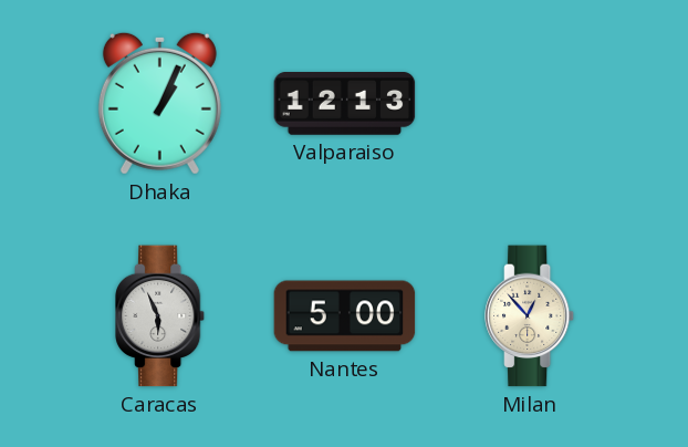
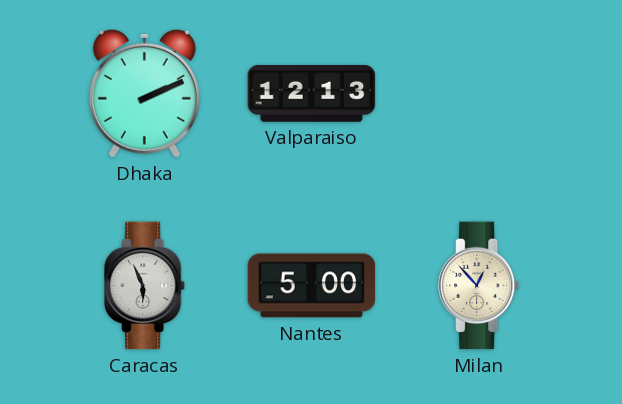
Dhaka: 1:04 -> 2:11 (144, 93)
